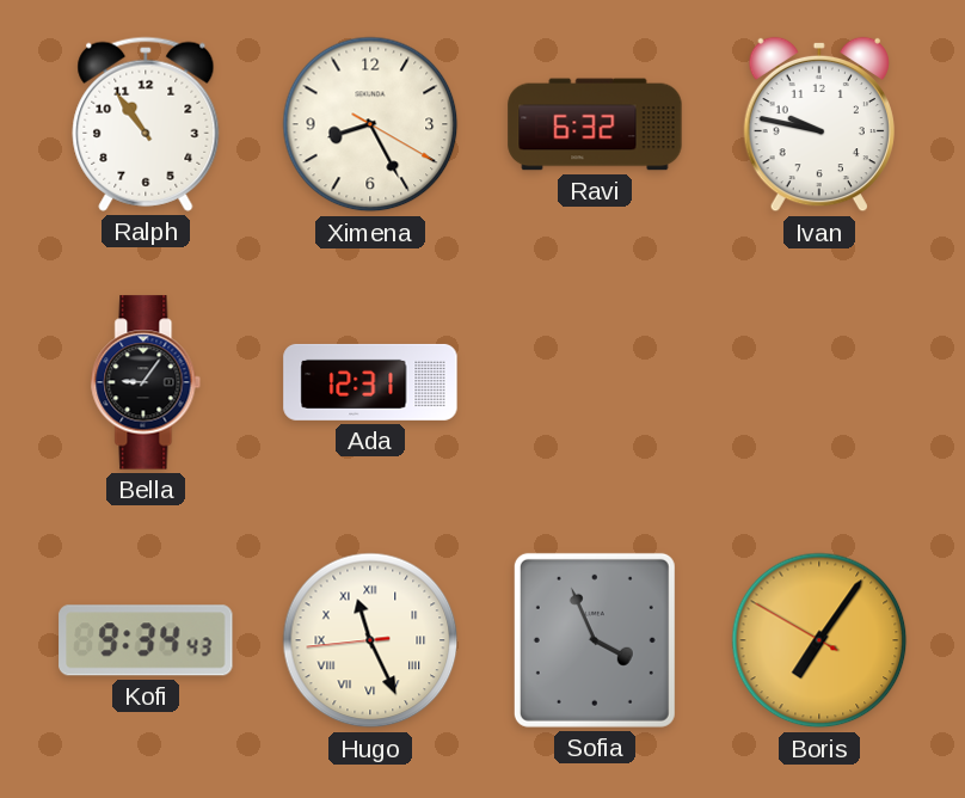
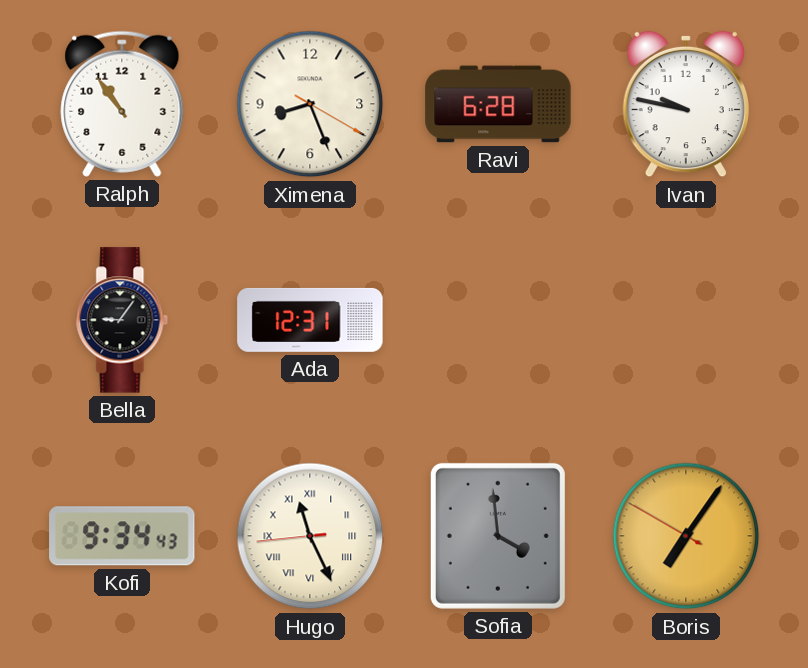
Ximena: 8:25 -> 8:26 (310, 104)
Ravi: 6:32 -> 6:28 (498, 104)
Sofia: 3:56 -> 3:59 (498, 536)
